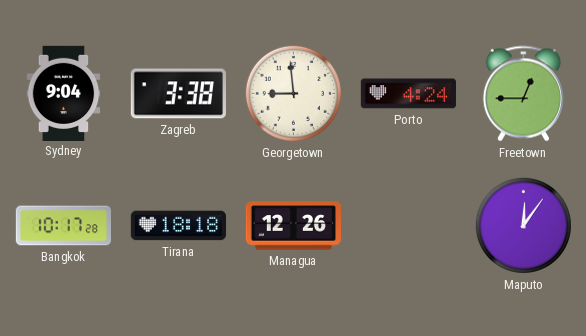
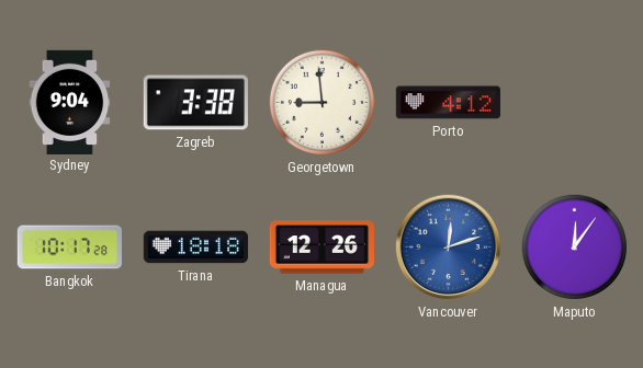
Porto: 4:24 -> 4:12 (448, 103)
Freetown: 12:45 -> none (523, 94)
Vancouver: none -> 12:12 (449, 248)
